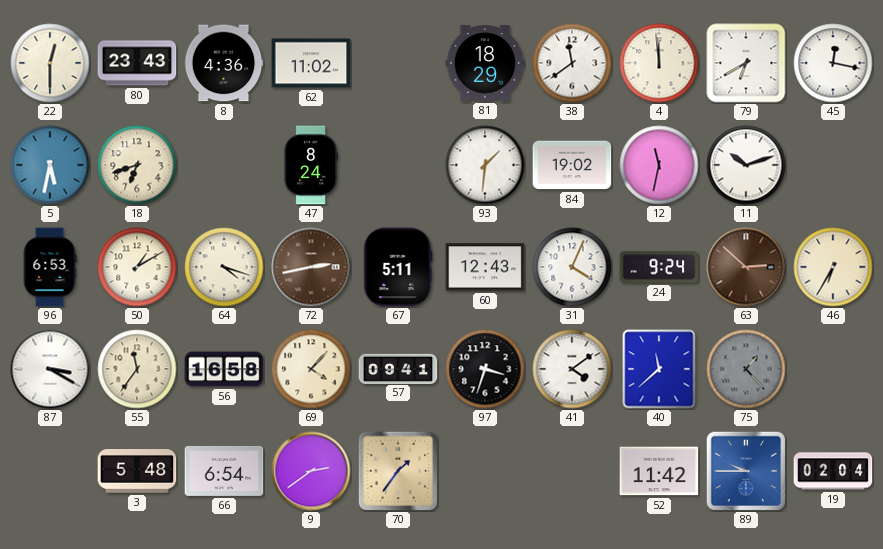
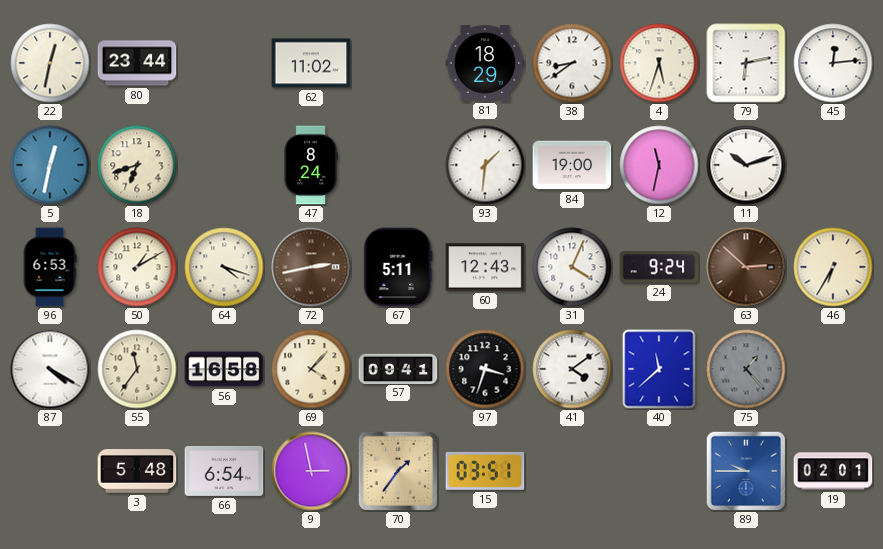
22: 12:30 -> 12:32 (50, 63)
80: 23:43 -> 23:44 (137, 63)
8: 4:36 -> none (224, 63)
38: 11:39 -> 8:39 (572, 63)
4: 11:59 -> 5:33 (659, 63)
79: 6:40 -> 6:13 (746, 63)
45: 12:17 -> 12:14 (833, 63)
5: 5:32 -> 12:32 (50, 165)
84: 19:02 -> 19:00 (572, 165)
87: 3:20 -> 4:20 (50, 369)
9: 2:39 -> 2:58 (311, 471)
15: none -> 03:51 (485, 471)
52: 11:42 -> none (659, 471)
19: 02:04 -> 02:01 (833, 471)
